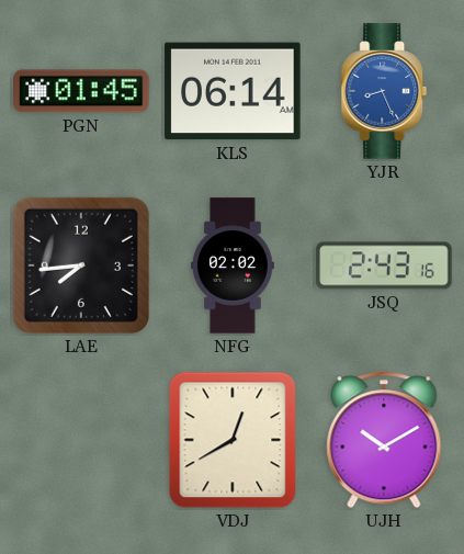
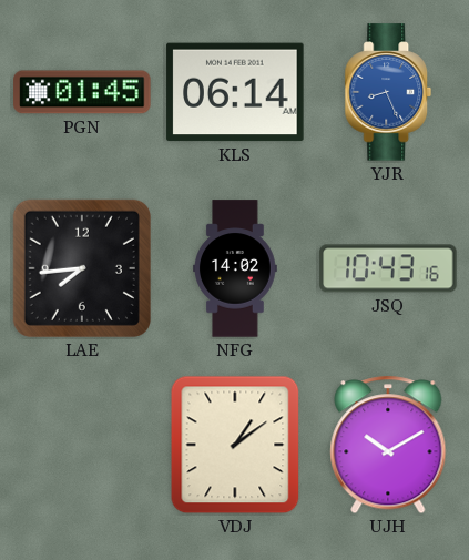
NFG: 02:02 -> 14:02 (236, 268)
JSQ: 2:43 -> 10:43 (388, 268)
VDJ: 12:40 -> 1:09 (235, 445)
